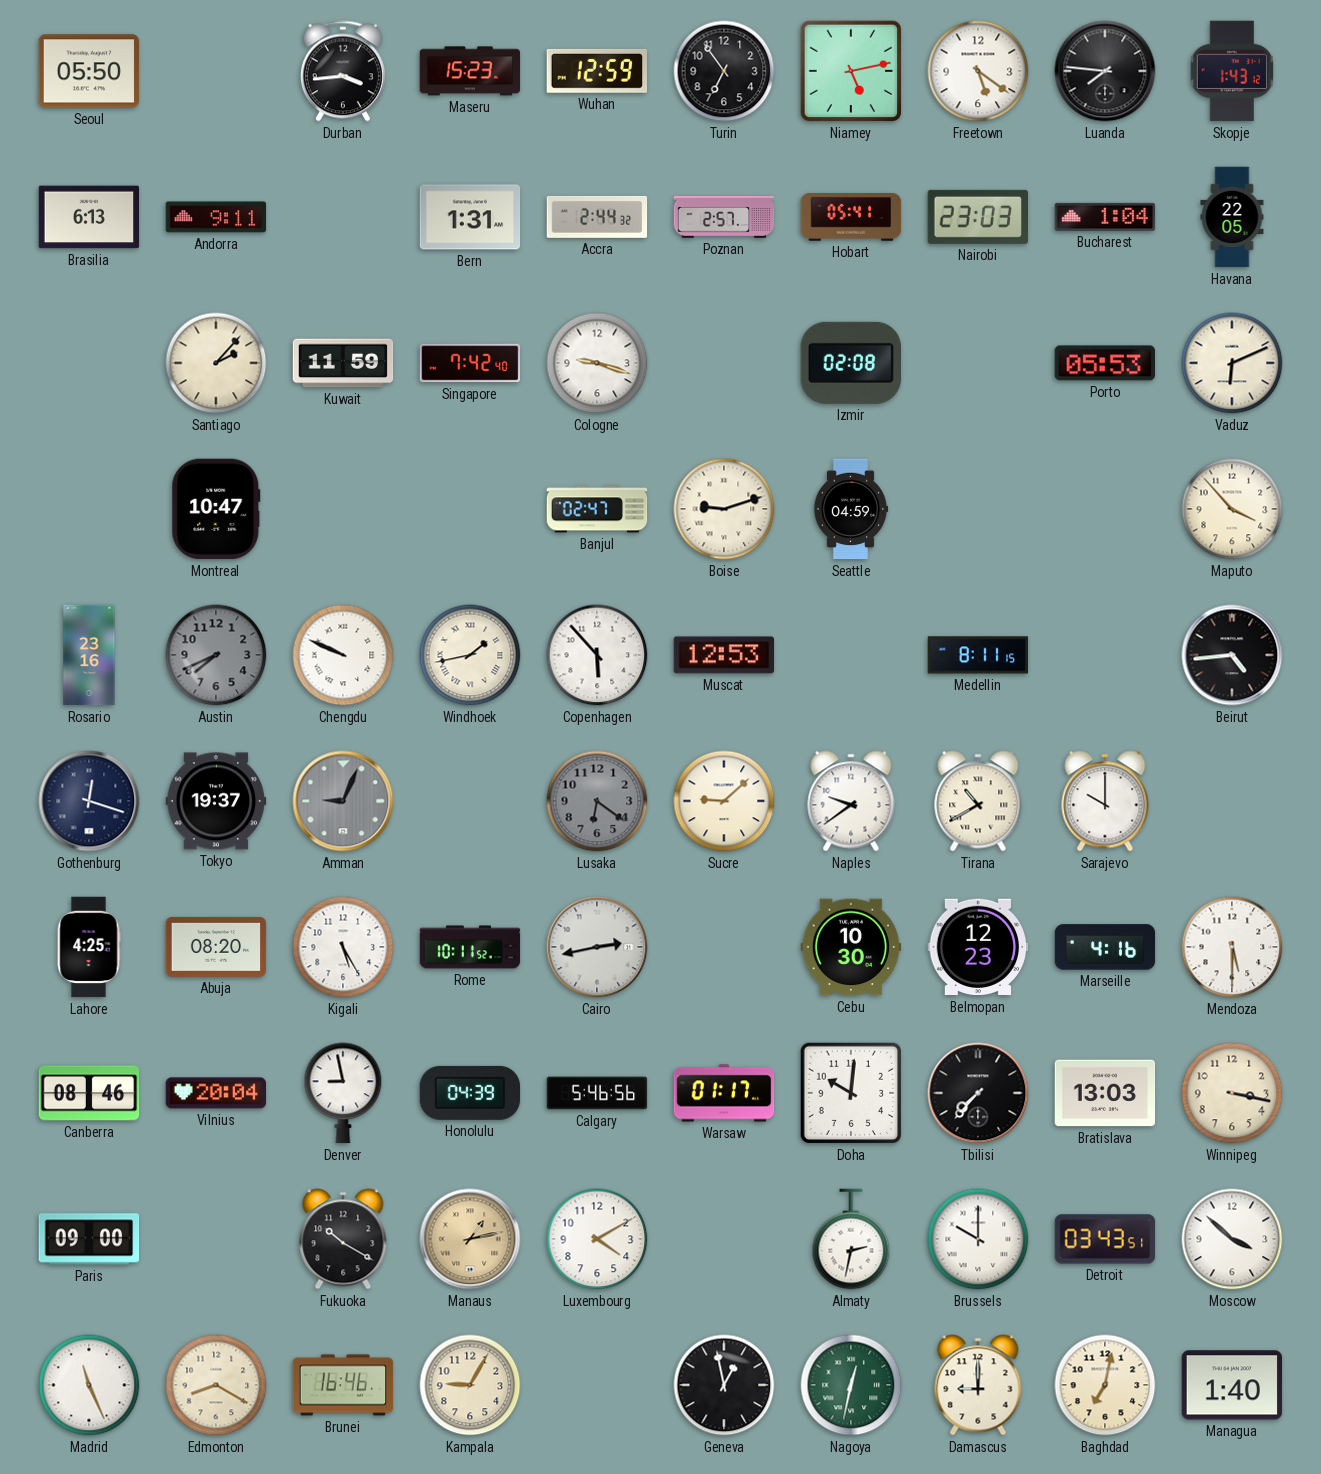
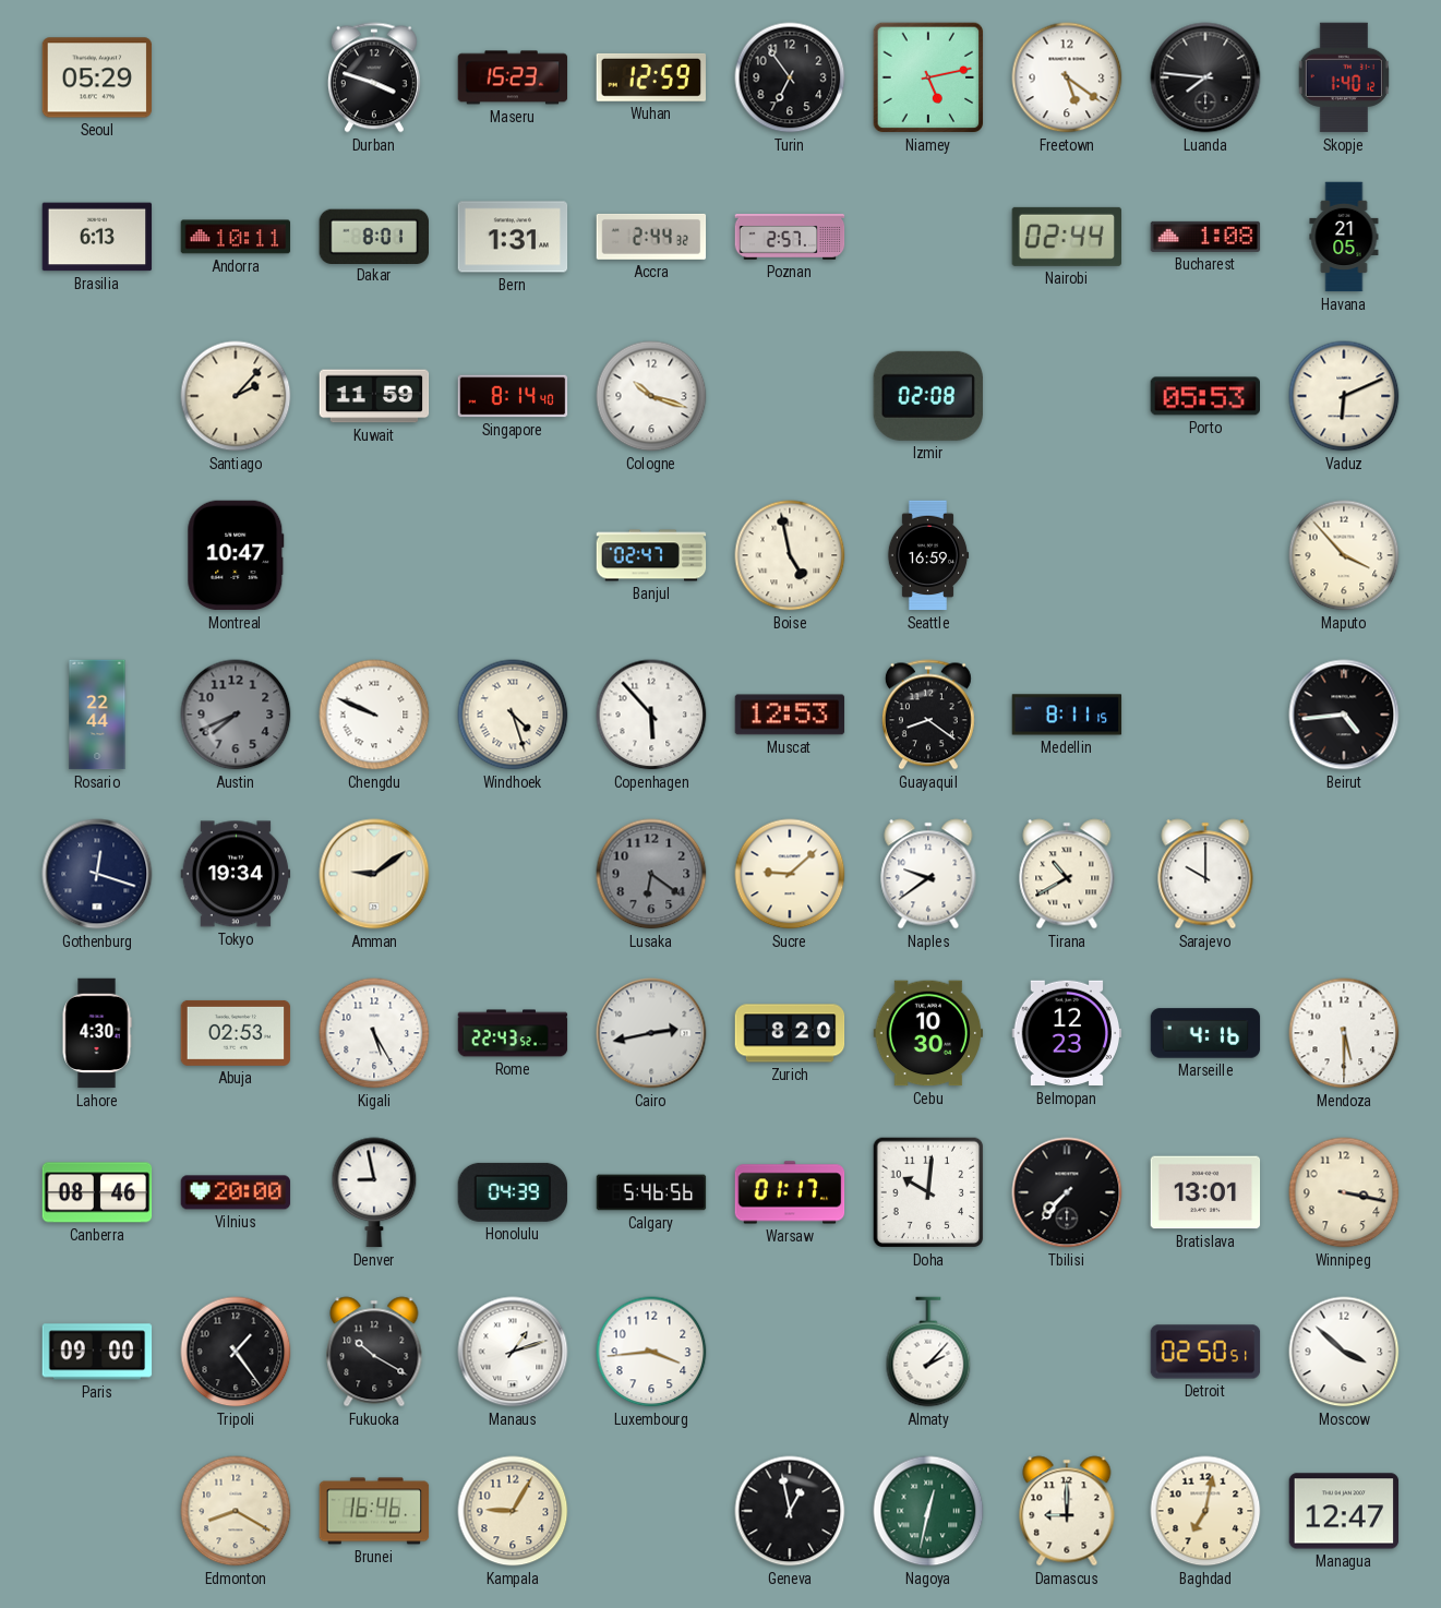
Seoul: 05:50 -> 05:29 (97, 77)
Durban: 3:44 -> 3:48 (374, 77)
Skopje: 1:43 -> 1:40 (1343, 77)
Andorra: 9:11 -> 10:11 (236, 237)
Dakar: none -> 8:01 (374, 236)
Hobart: 05:41 -> none (851, 218)
Nairobi: 23:03 -> 02:44 (1066, 237)
Bucharest: 1:04 -> 1:08 (1205, 237)
Havana: 22:05 -> 21:05 (1344, 237)
Singapore: 7:42 -> 8:14 (513, 396)
Cologne: 9:18 -> 10:18 (651, 396)
Boise: 9:12 -> 4:58 (790, 555)
Seattle: 04:59 -> 16:59 (928, 555)
Rosario: 23:16 -> 22:44 (97, 715)
Windhoek: 1:43 -> 4:27 (513, 715)
Guayaquil: none -> 8:21 (928, 715)
Tokyo: 19:37 -> 19:34 (236, 874)
Amman: 9:04 -> 9:09 (374, 874)
Amman dial: grey -> cream (374, 874)
Lahore: 4:25 -> 4:30 (97, 1033)
Abuja: 08:20 -> 02:53 (236, 1033)
Rome: 10:11 -> 22:43 (513, 1033)
Zurich: none -> 8:20 (790, 1033)
Vilnius: 20:04 -> 20:00 (236, 1192)
Bratislava: 13:03 -> 13:01 (1205, 1192)
Tripoli: none -> 1:24 (236, 1352)
Manaus: 1:13 -> 1:12 (513, 1352)
Manaus dial: champagne -> white (513, 1352)
Luxembourg: 4:10 -> 3:44 (651, 1352)
Almaty: 2:32 -> 2:07 (928, 1352)
Brussels: 10:00 -> none (978, 1239)
Detroit: 03:43 -> 02:50 (1205, 1352)
Madrid: 11:26 -> none (89, 1385)
Managua: 1:40 -> 12:47 (1344, 1511)
